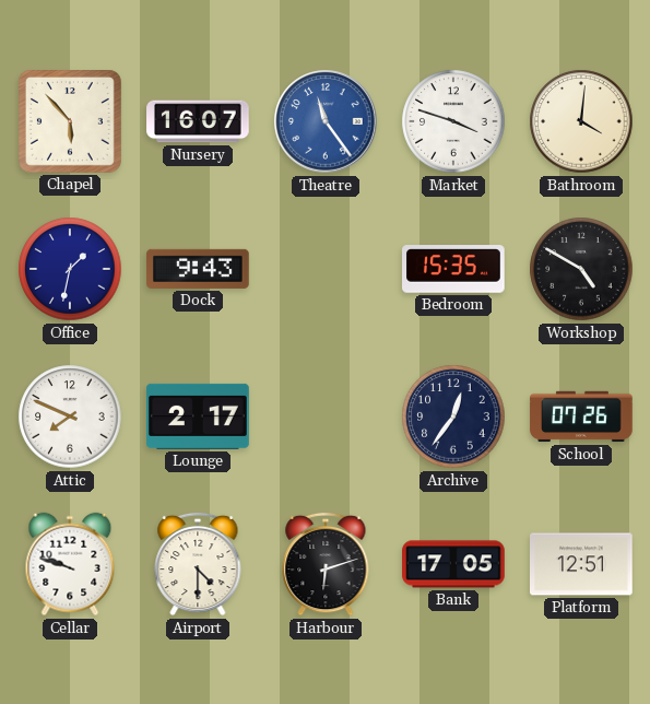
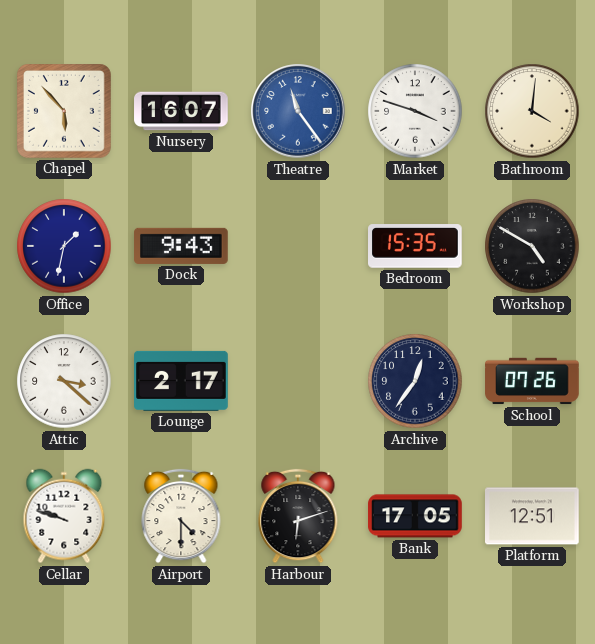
Attic: 7:49 -> 3:22 (64, 381)
